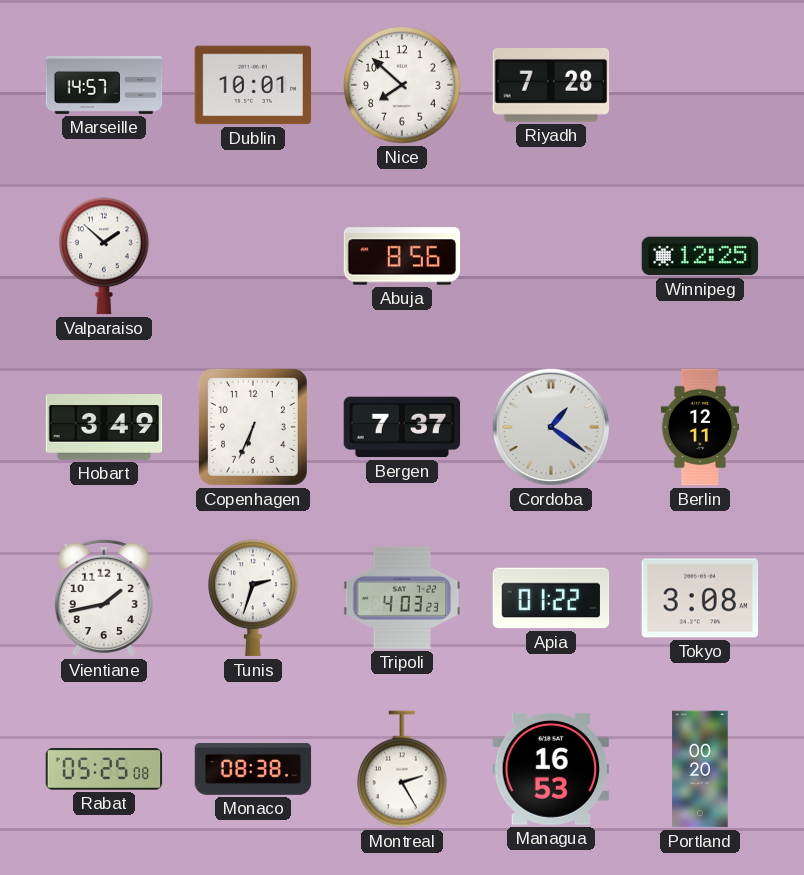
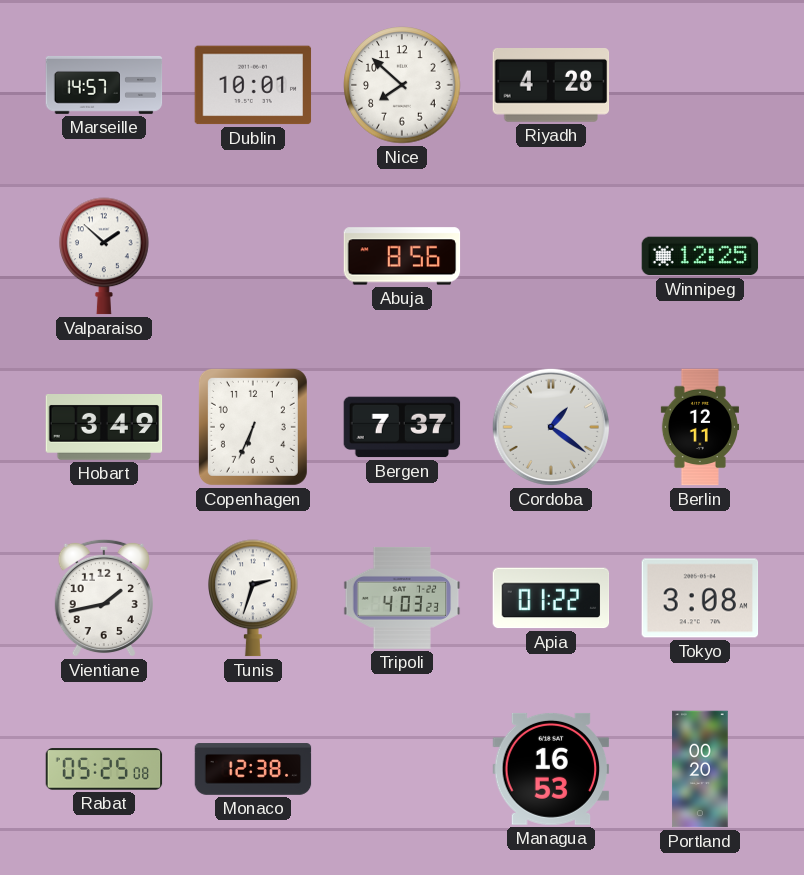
Riyadh: 7:28 -> 4:28 (551, 86)
Monaco: 08:38 -> 12:38 (253, 769)
Montreal: 2:25 -> none (402, 769)
